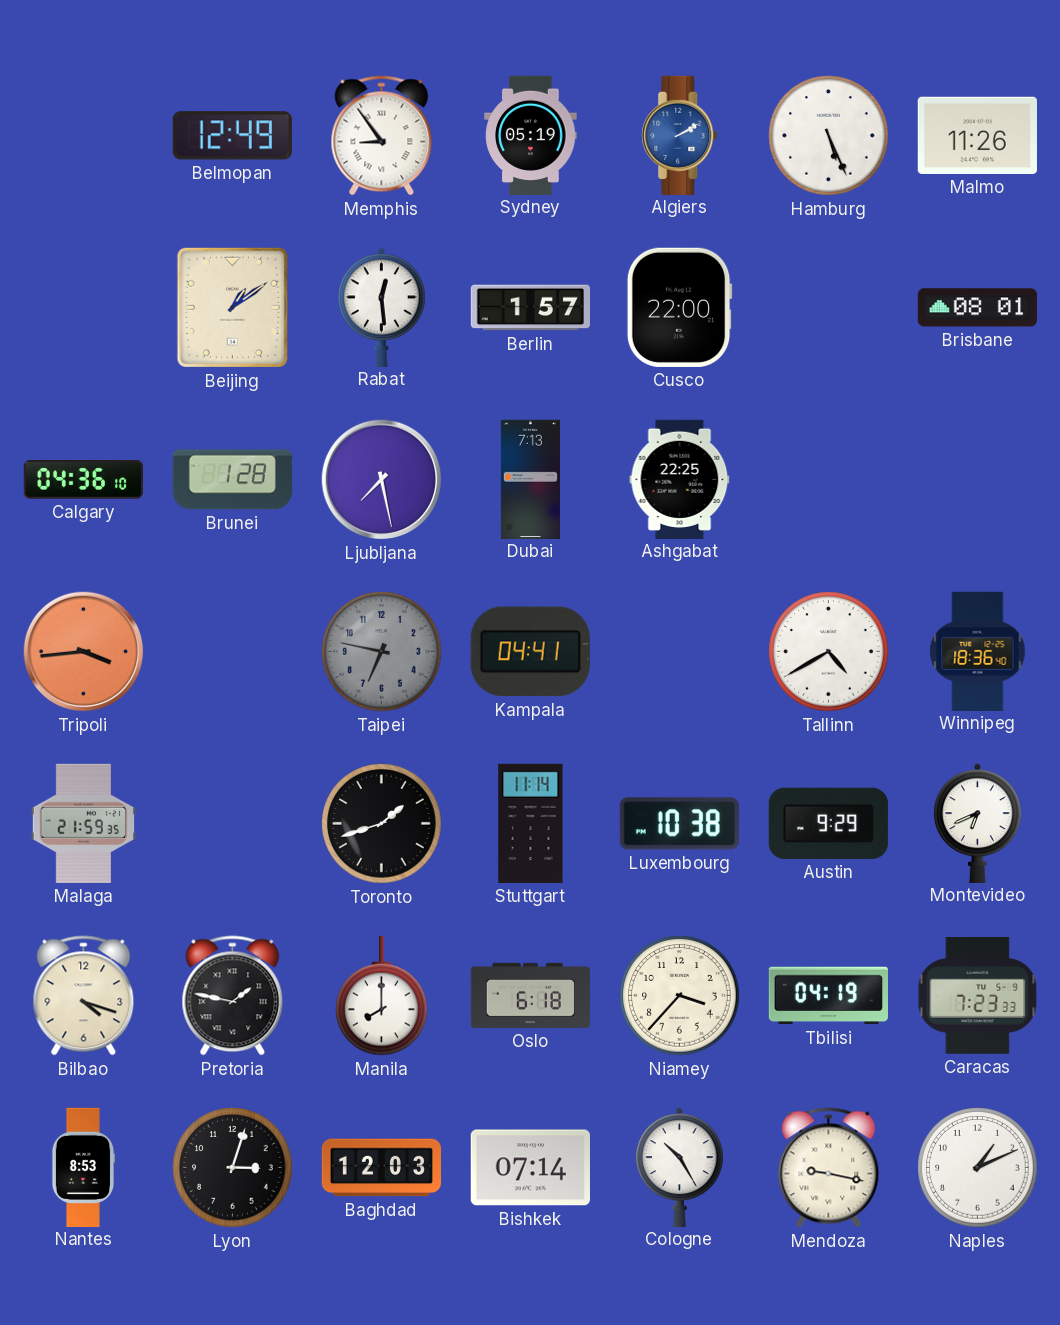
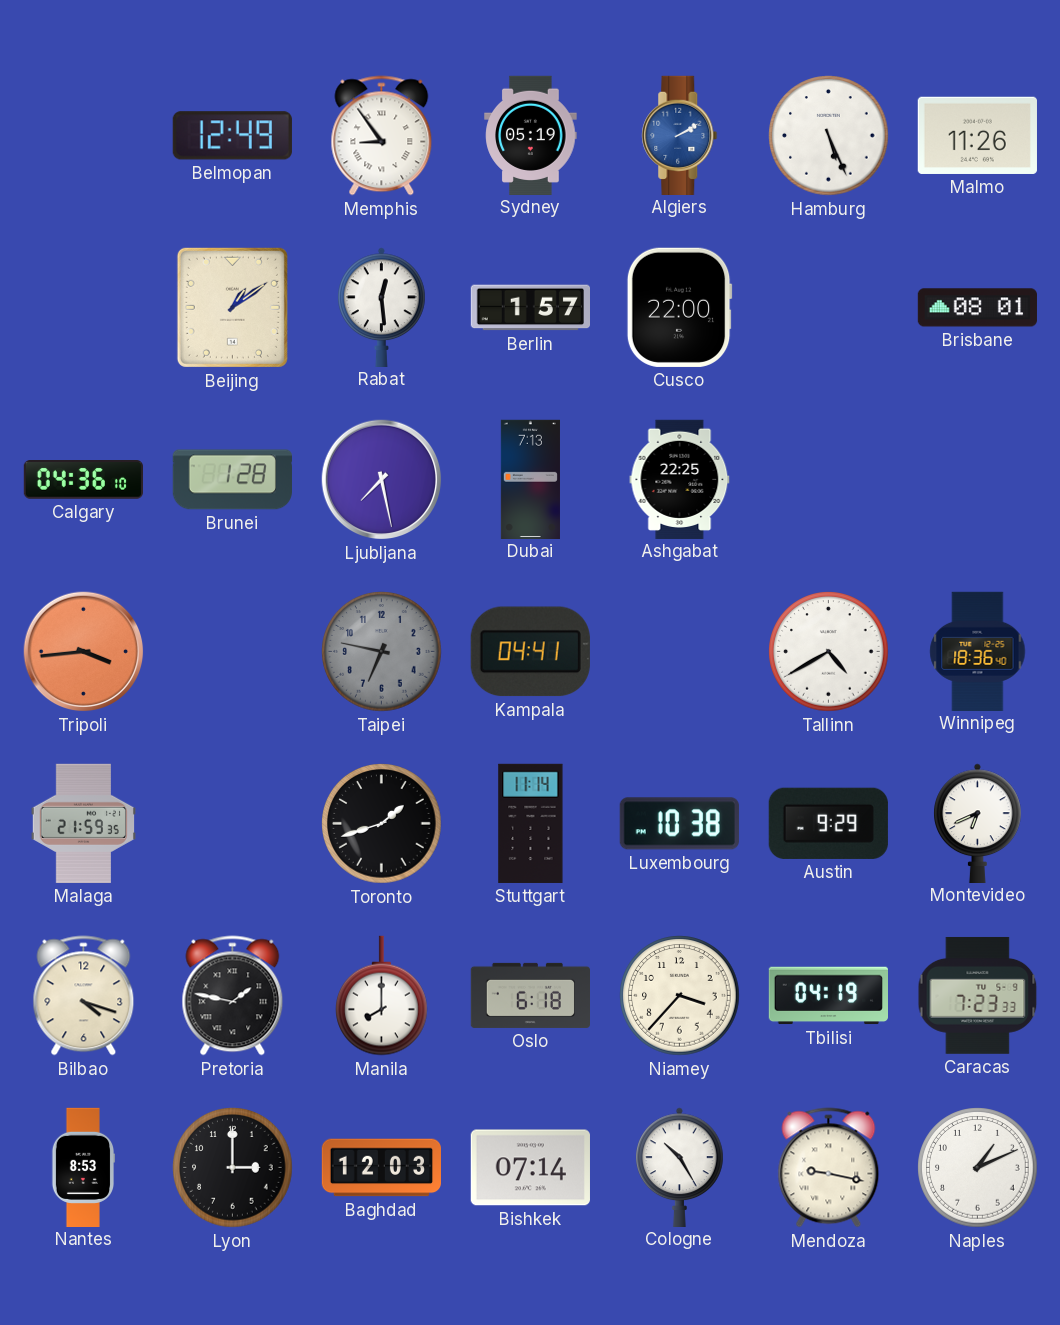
Lyon: 3:03 -> 3:00 (233, 1168)
